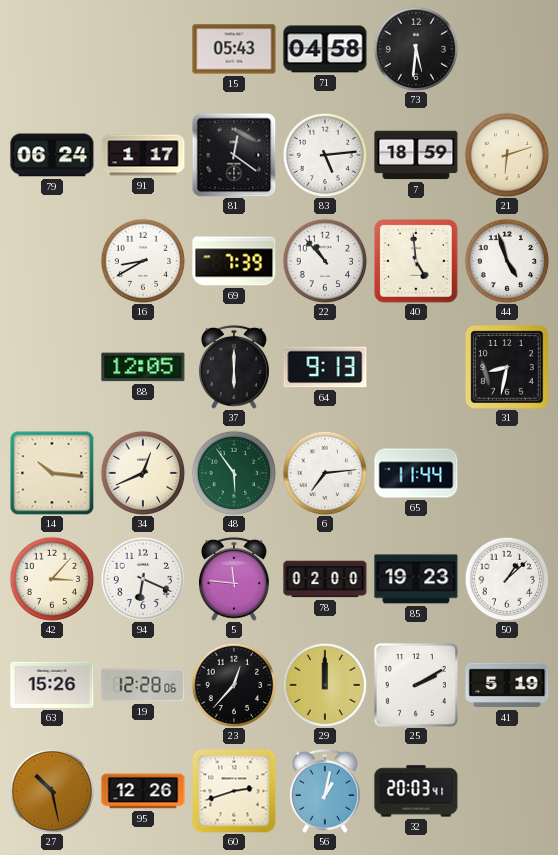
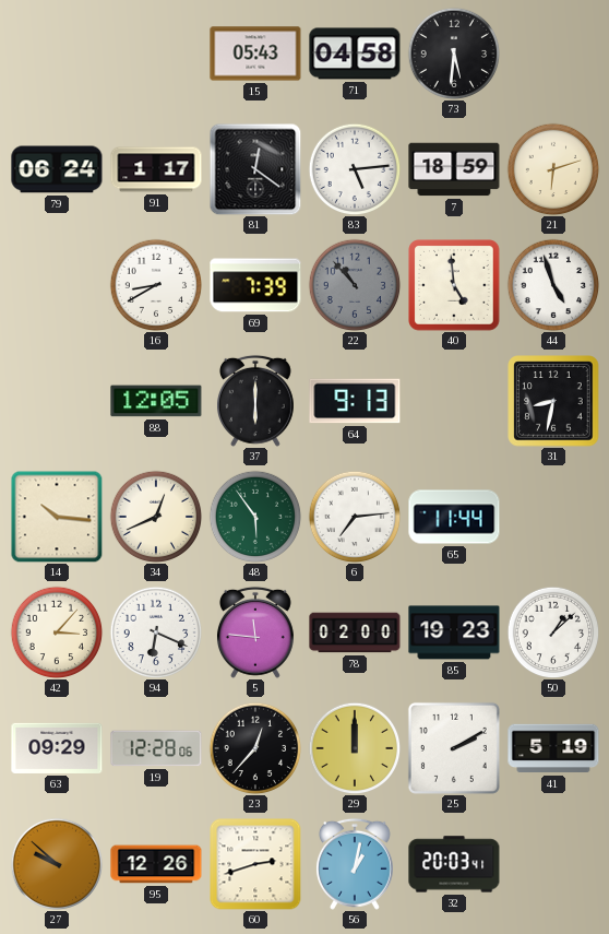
22 dial: white -> grey (355, 285)
63: 15:26 -> 09:29 (57, 748)
27: 10:28 -> 9:52 (57, 864)
